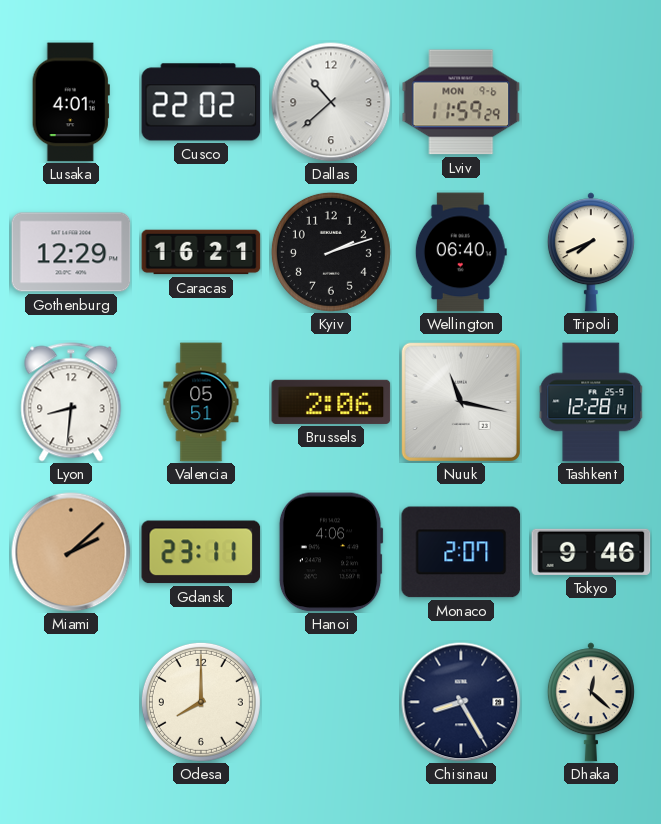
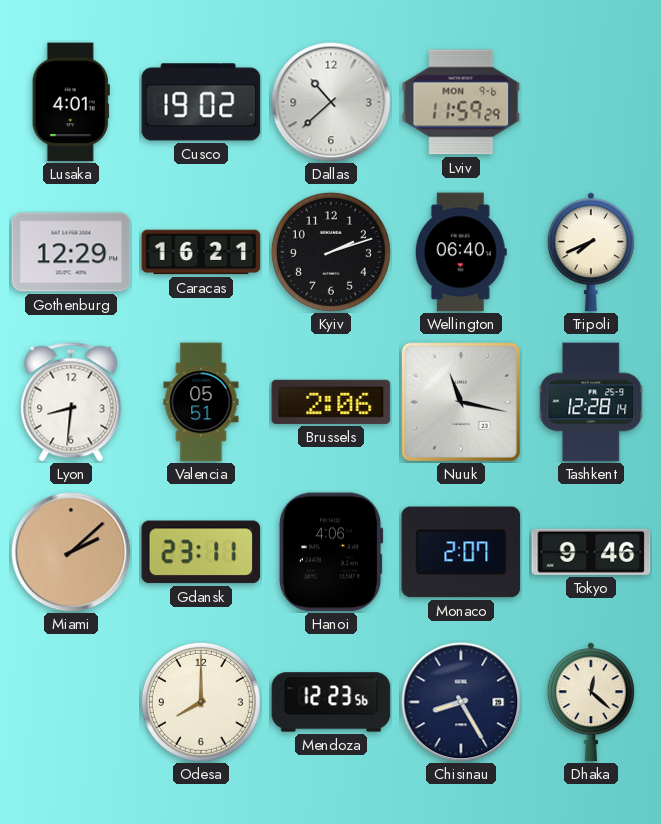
Cusco: 22:02 -> 19:02 (201, 102)
Mendoza: none -> 12:23 (331, 702)
